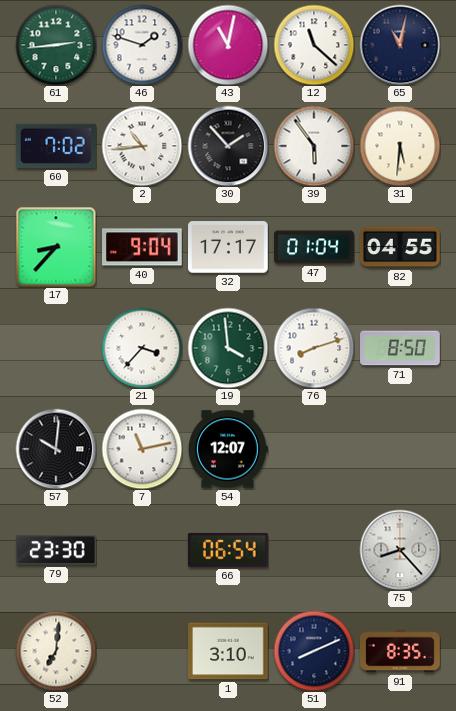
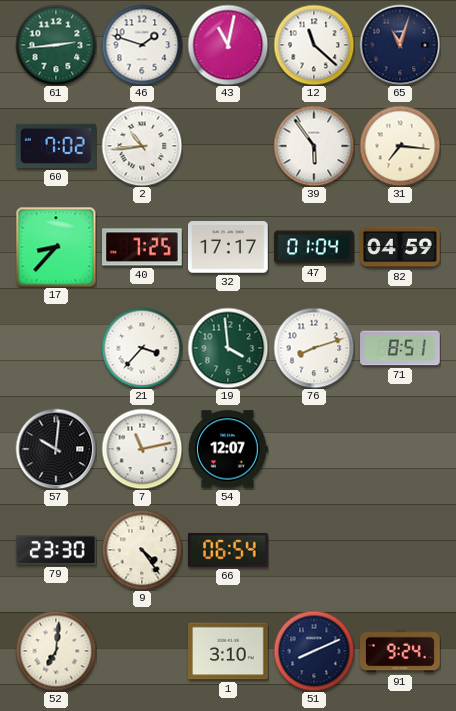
65: 11:02 -> 11:03 (400, 45)
30: 1:53 -> none (228, 146)
31: 5:31 -> 7:16 (400, 146)
40: 9:04 -> 7:25 (143, 247)
82: 04:55 -> 04:59 (400, 247)
71: 8:50 -> 8:51 (400, 348)
9: none -> 4:24 (142, 550)
75: 8:23 -> none (400, 550)
91: 8:35 -> 9:24 (401, 651)
